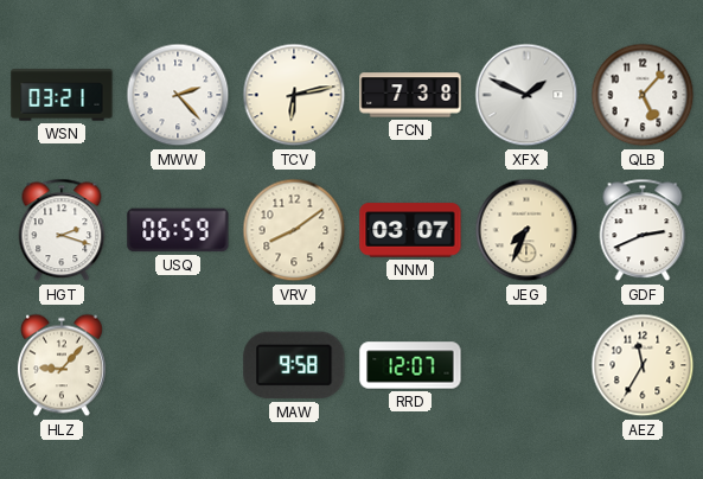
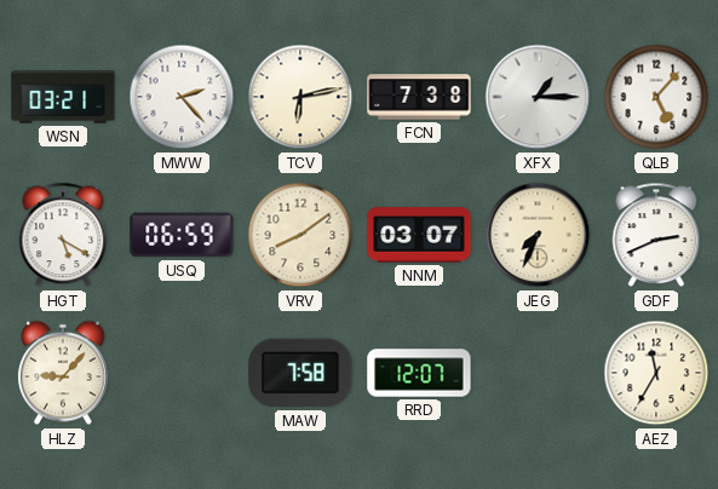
XFX: 1:49 -> 1:15 (538, 97)
HGT: 2:18 -> 5:20 (63, 235)
MAW: 9:58 -> 7:58 (300, 373)
